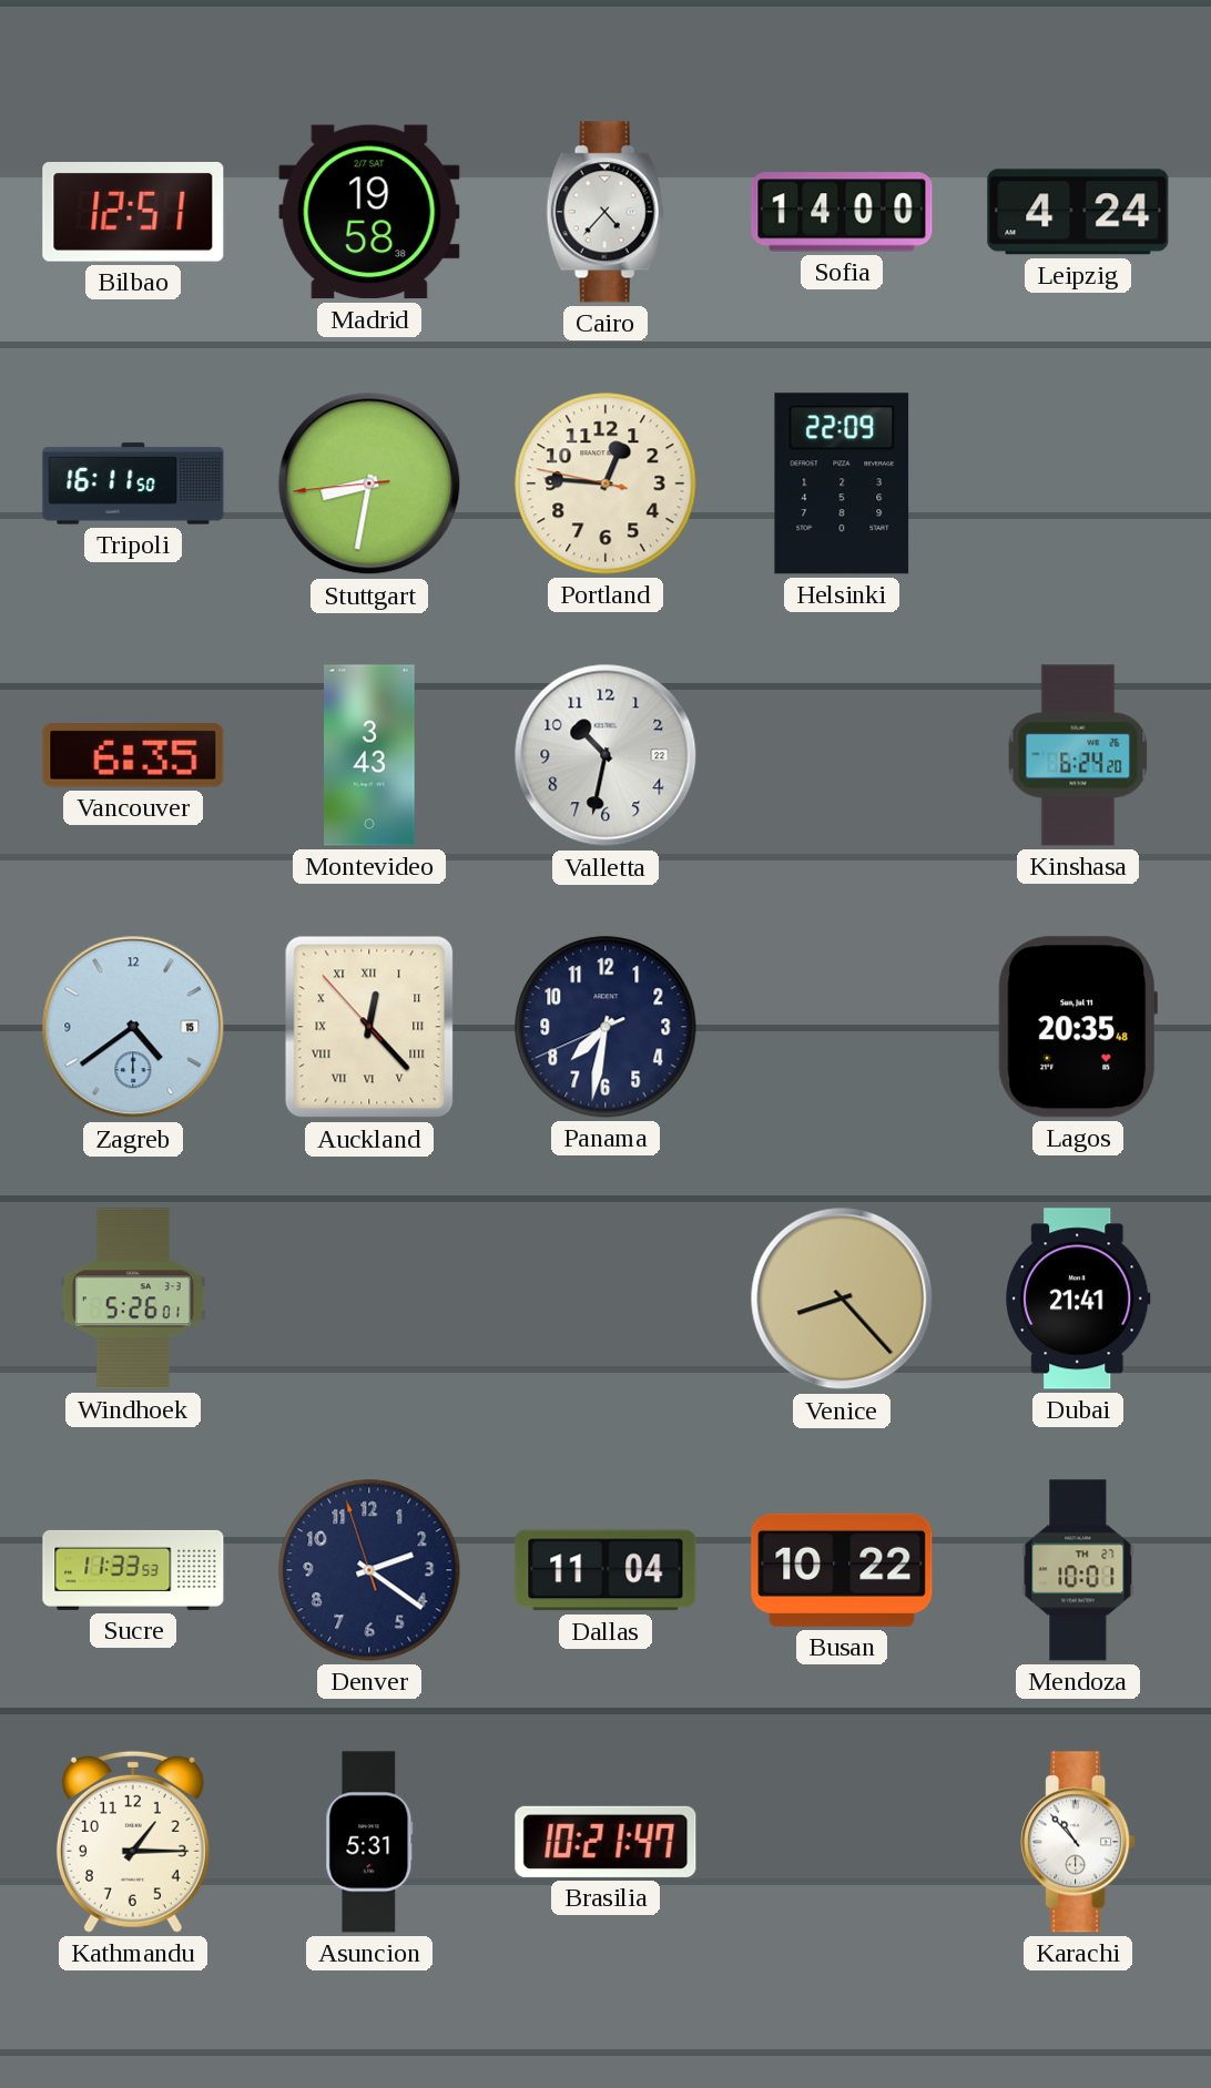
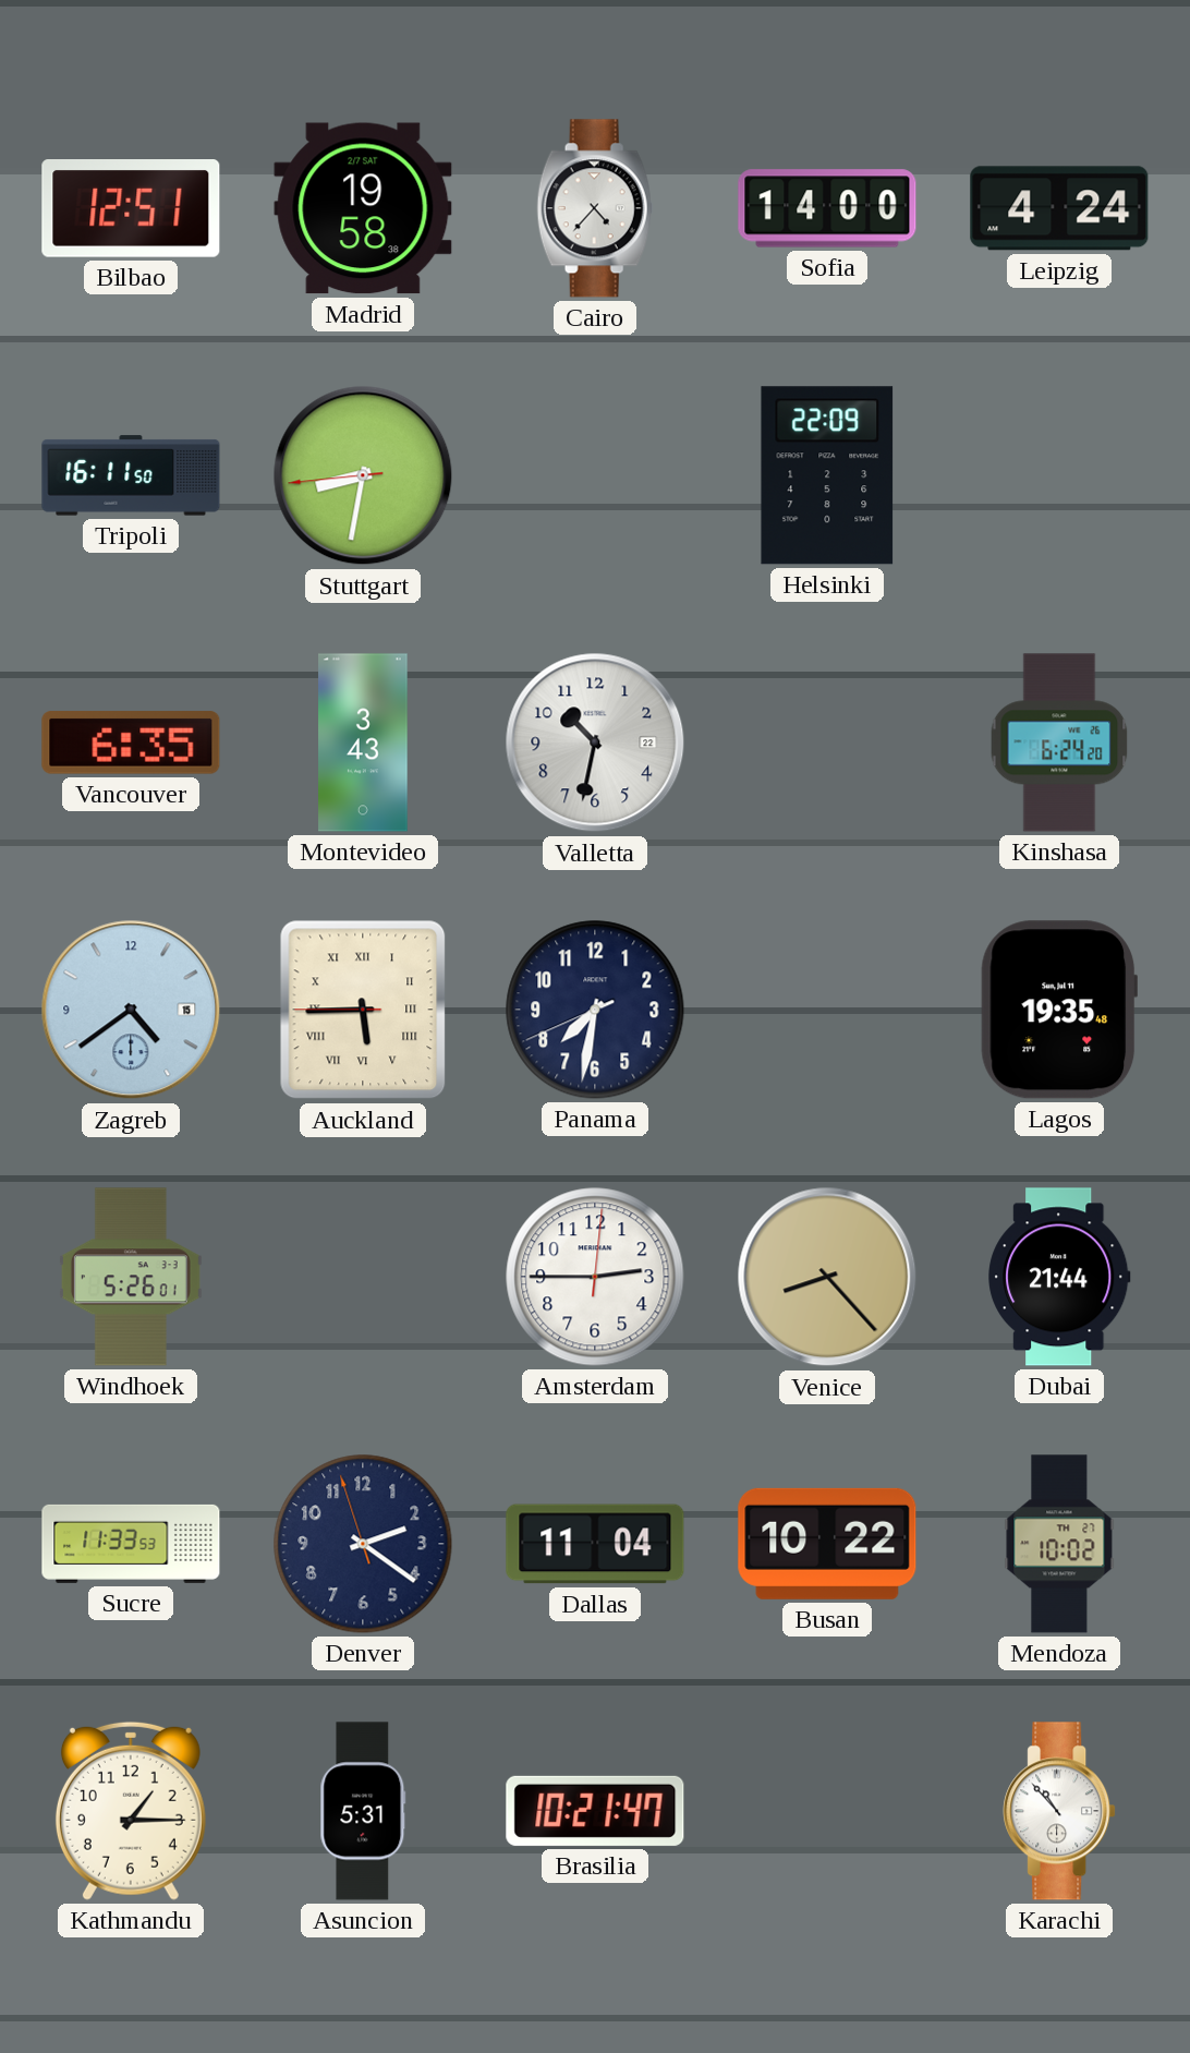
Portland: 12:45 -> none (605, 483)
Auckland: 12:22 -> 5:44 (363, 1010)
Lagos: 20:35 -> 19:35 (1058, 1010)
Amsterdam: none -> 2:45 (595, 1277)
Dubai: 21:41 -> 21:44 (1059, 1277)
Mendoza: 10:01 -> 10:02 (1059, 1544)
